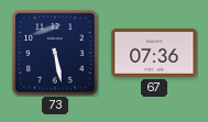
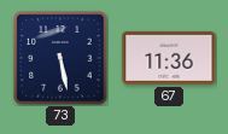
67: 07:36 -> 11:36 (169, 58)
